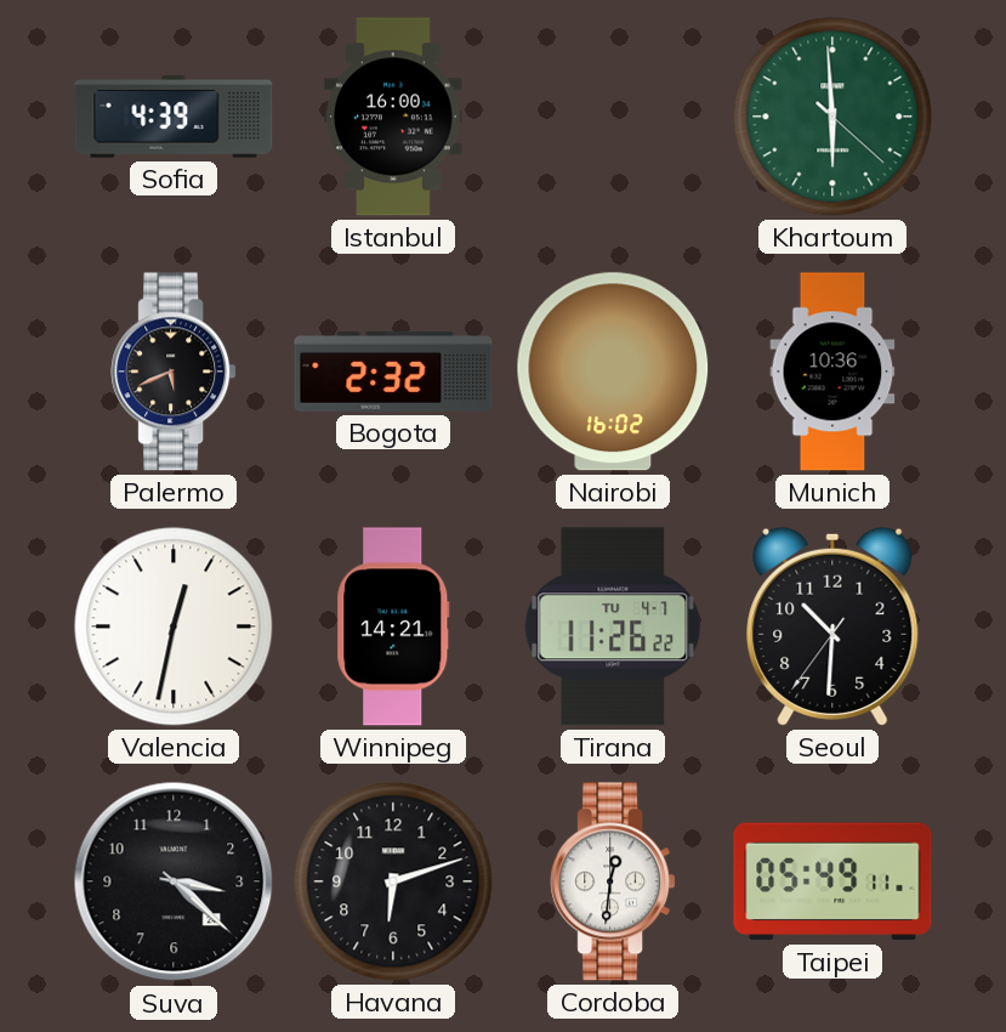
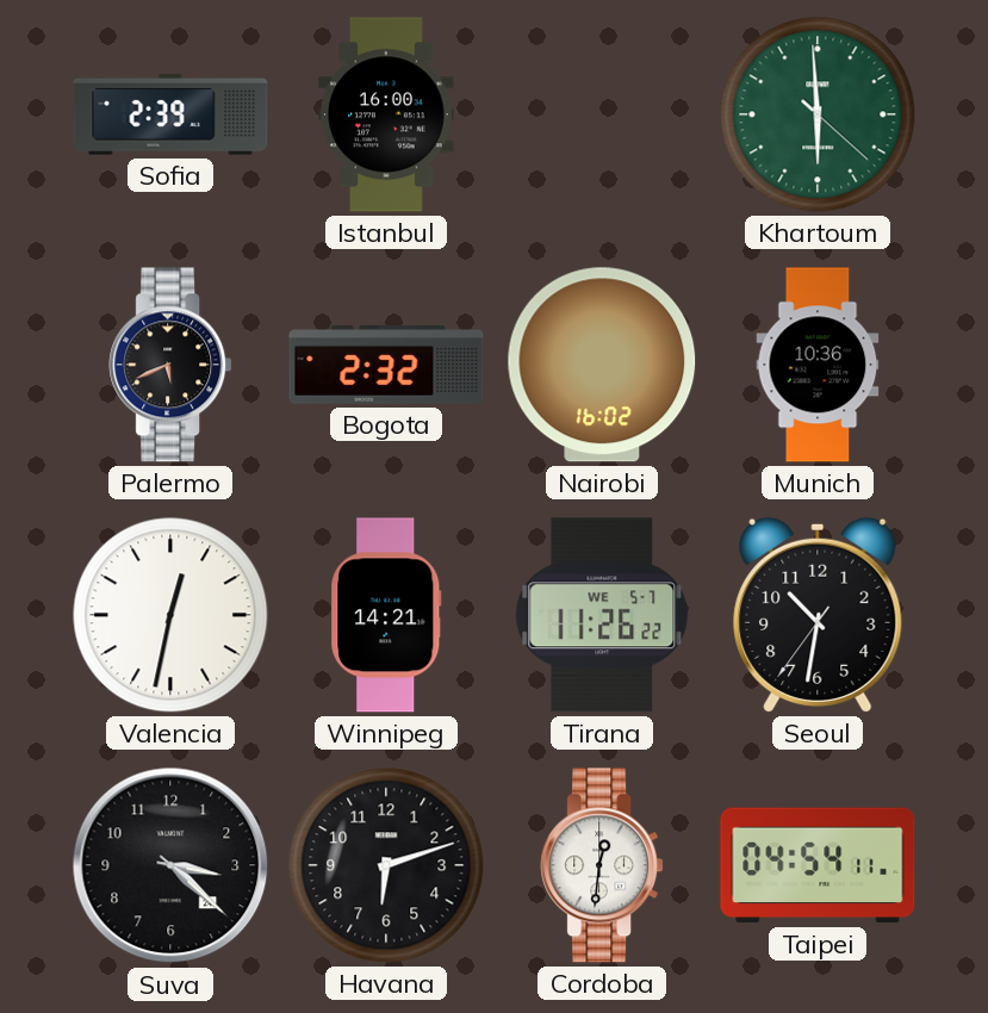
Sofia: 4:39 -> 2:39 (170, 116)
Tirana date: TU 4-7 -> WE 5-7 (602, 615)
Seoul: 10:30 -> 10:31 (818, 615)
Taipei: 05:49 -> 04:54 (818, 865)
